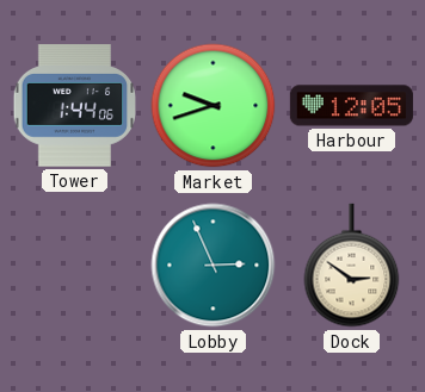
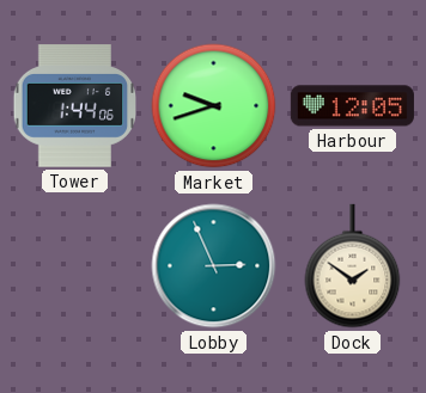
Dock: 2:51 -> 1:51 (353, 266)
